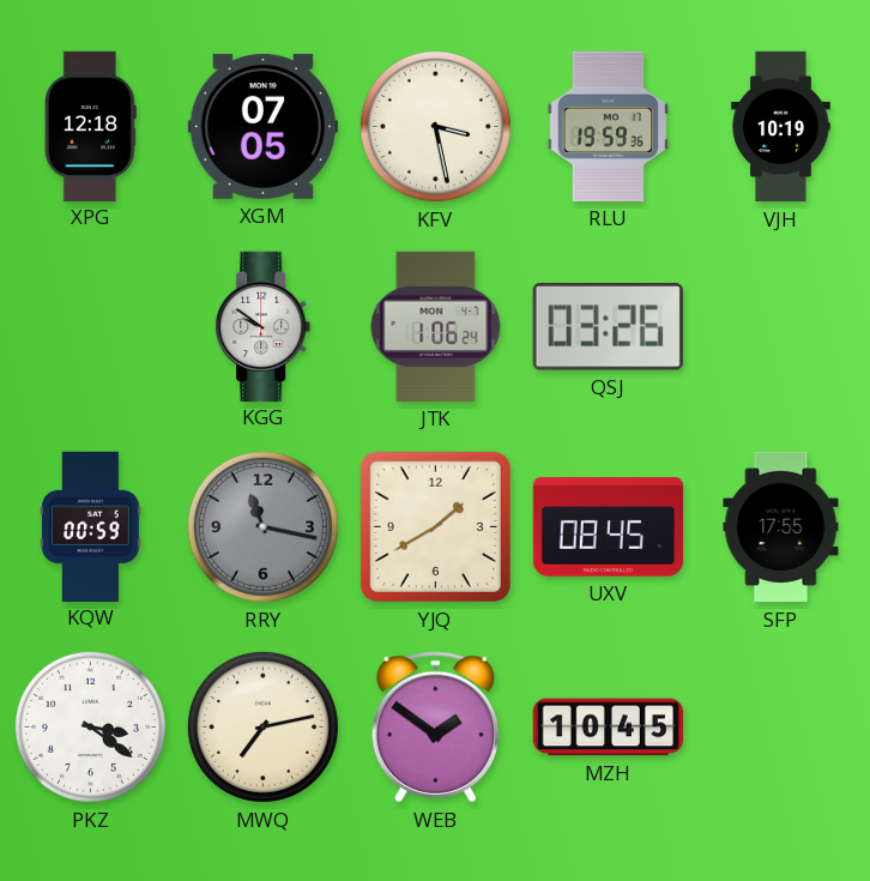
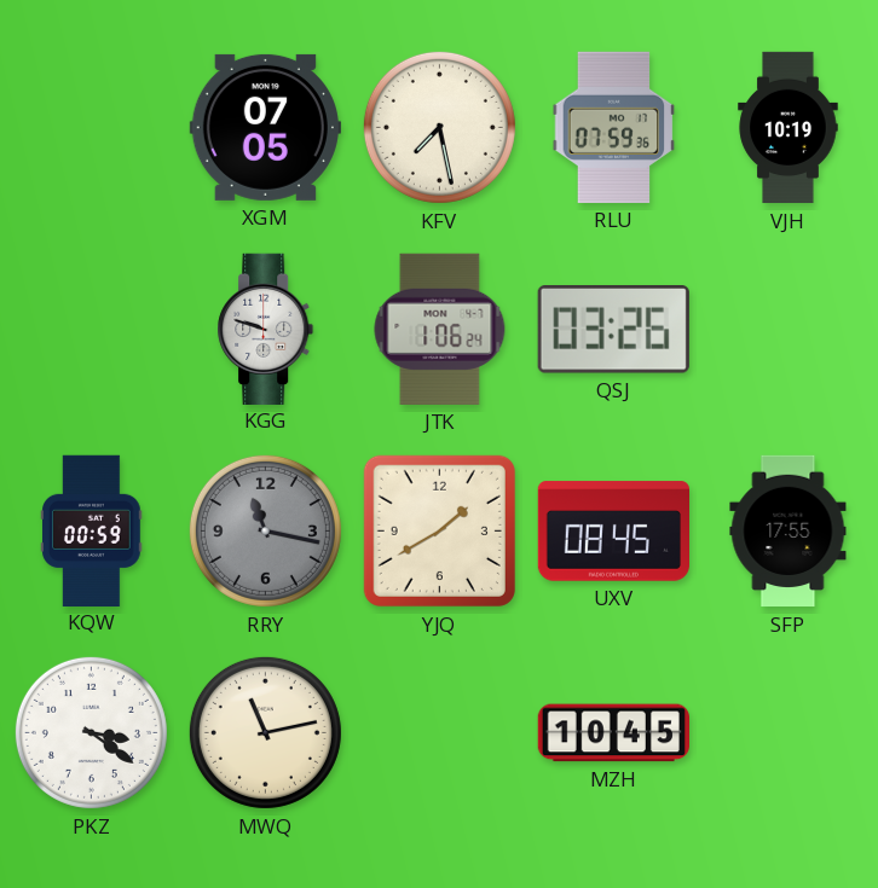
XPG: 12:18 -> none (90, 126)
KFV: 3:28 -> 7:28 (439, 127)
RLU: 19:59 -> 07:59 (614, 127)
KGG: 9:51 -> 9:48 (266, 329)
MWQ: 7:13 -> 11:13 (265, 732)
WEB: 1:51 -> none (435, 728)
